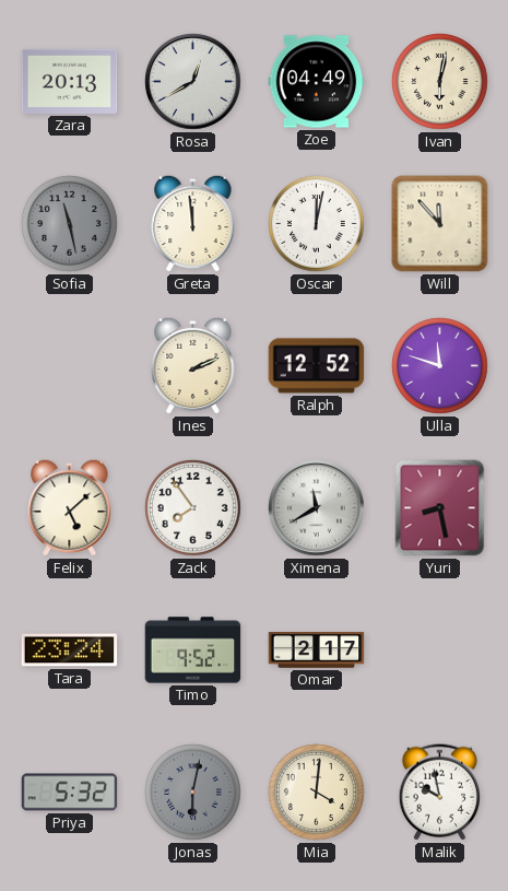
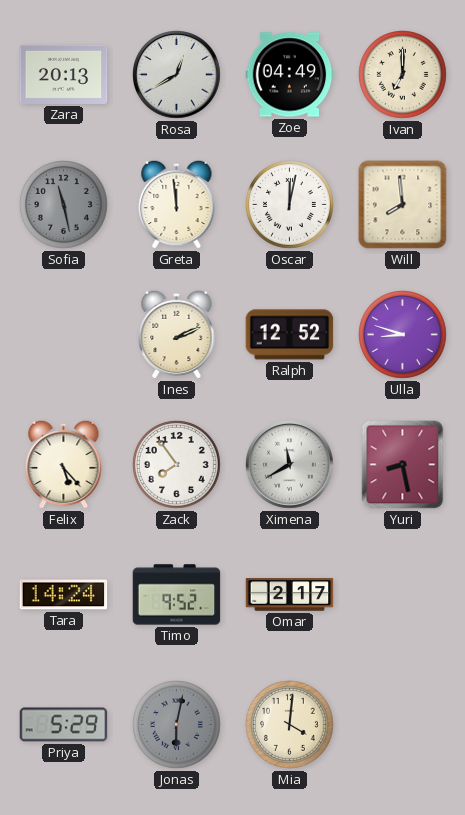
Ivan: 6:02 -> 7:00 (403, 75)
Will: 11:53 -> 7:59 (403, 205)
Ulla: 11:48 -> 8:48 (403, 335)
Felix: 5:08 -> 5:23 (64, 464)
Tara: 23:24 -> 14:24 (64, 595)
Priya: 5:32 -> 5:29 (64, 725)
Malik: 9:58 -> none (439, 793)
